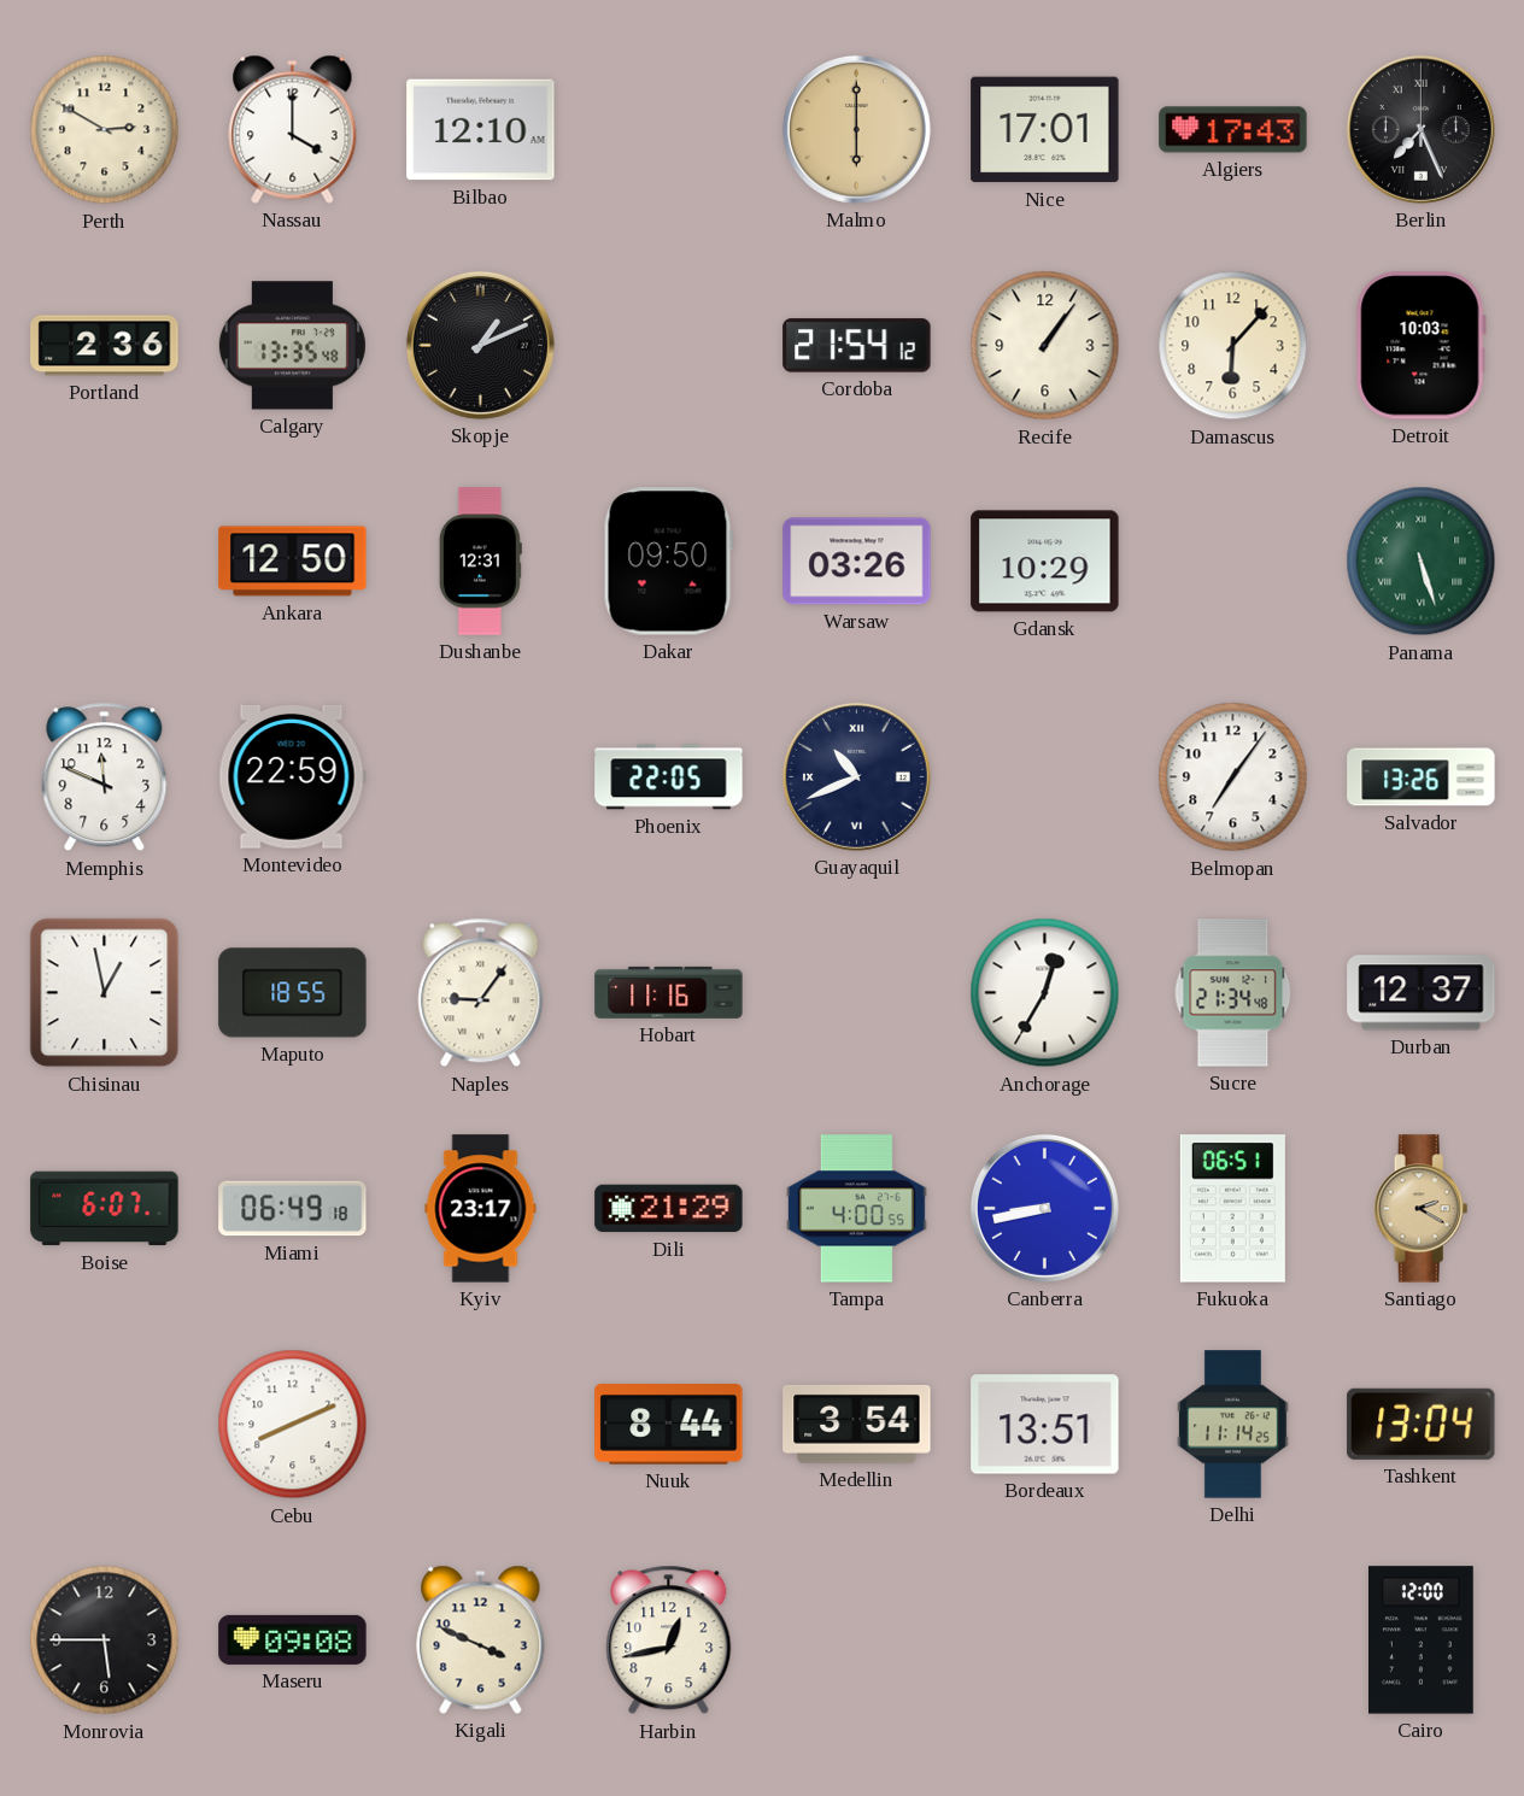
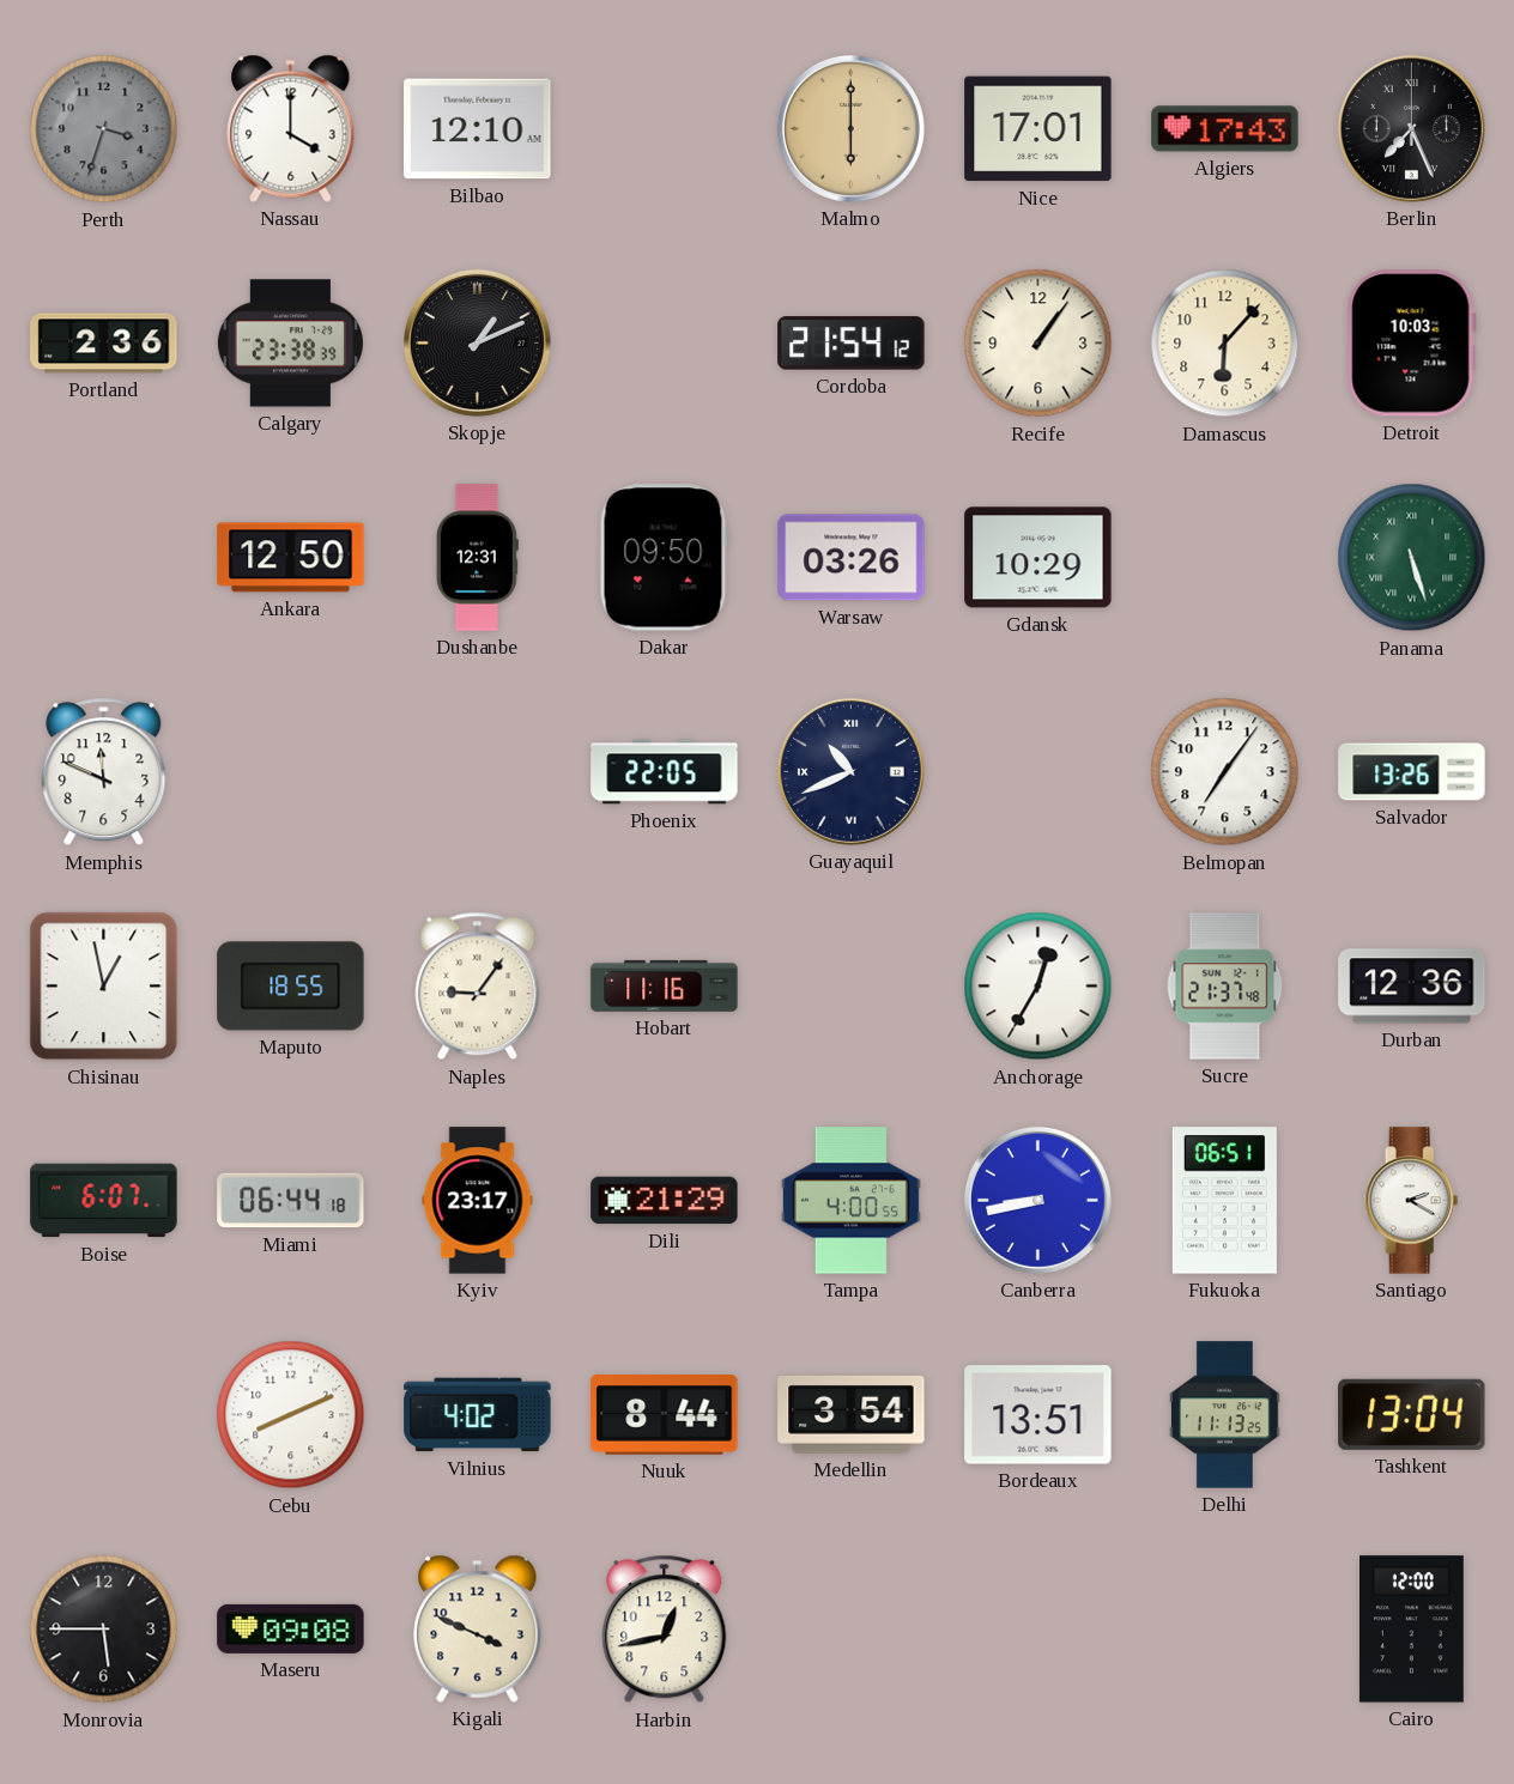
Perth: 2:50 -> 3:33 (104, 129)
Perth dial: cream -> grey (104, 129)
Calgary: 13:35 -> 23:38 (290, 344)
Montevideo: 22:59 -> none (292, 776)
Sucre: 21:34 -> 21:37 (1225, 987)
Durban: 12:37 -> 12:36 (1412, 987)
Miami: 06:49 -> 06:44 (291, 1201)
Santiago dial: champagne -> white (1412, 1201)
Vilnius: none -> 4:02 (478, 1415)
Delhi: 11:14 -> 11:13 (1225, 1415)
